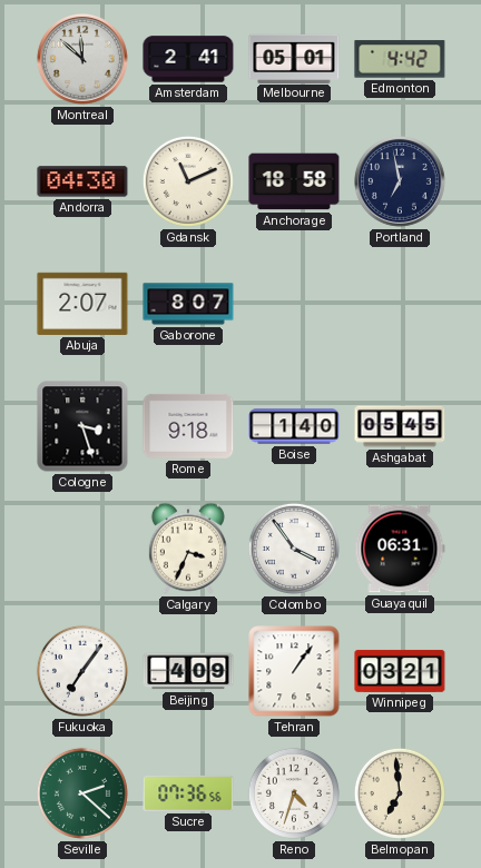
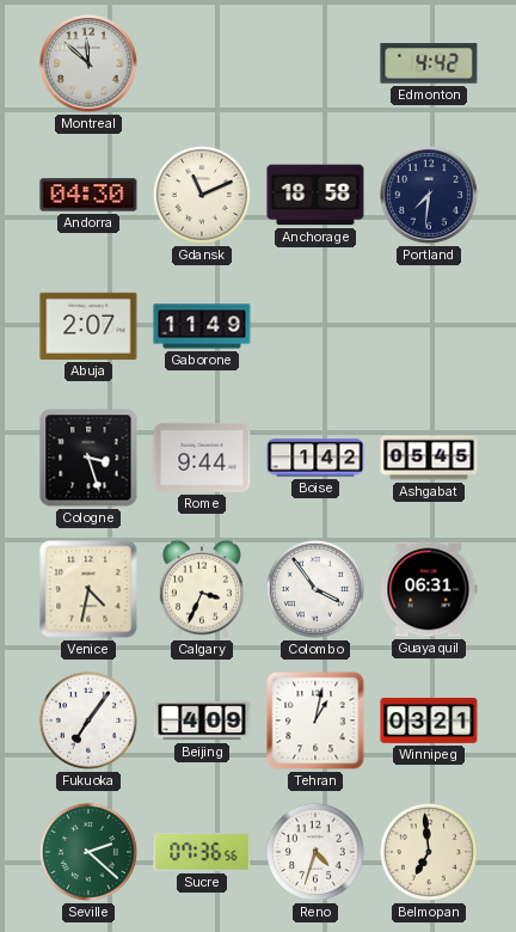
Amsterdam: 2:41 -> none (188, 59)
Melbourne: 05:01 -> none (294, 58)
Portland: 6:58 -> 7:31 (430, 196)
Gaborone: 8:07 -> 11:49 (202, 326)
Rome: 9:18 -> 9:44 (202, 458)
Boise: 1:40 -> 1:42 (315, 458)
Venice: none -> 4:32 (88, 589)
Tehran: 1:06 -> 1:02 (315, 721)
